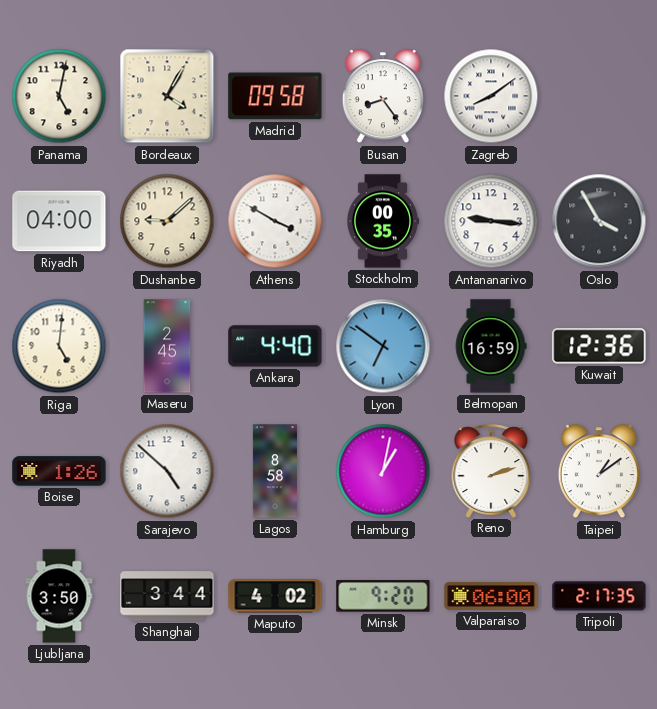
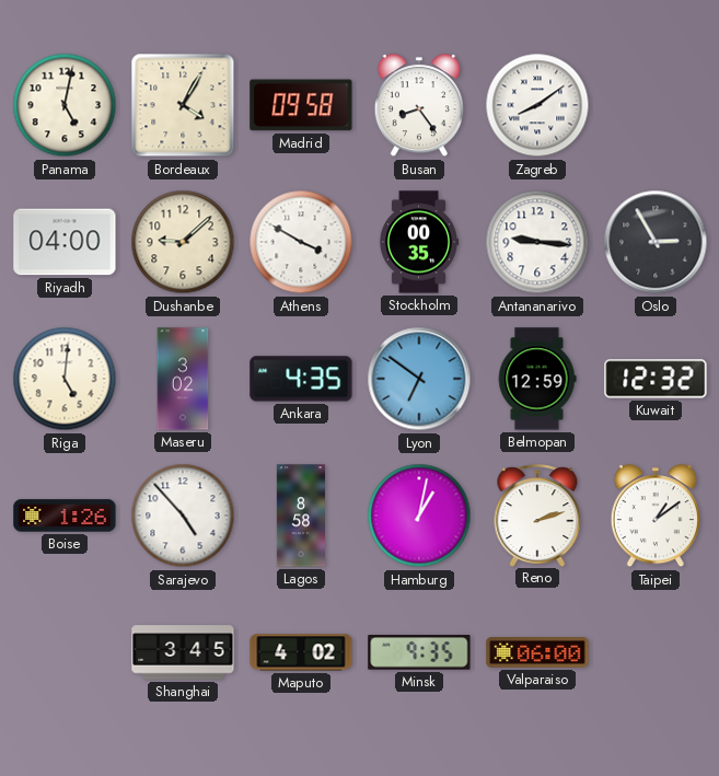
Oslo: 3:55 -> 2:55 (656, 242)
Maseru: 2:45 -> 3:02 (183, 379)
Ankara: 4:40 -> 4:35 (301, 379)
Belmopan: 16:59 -> 12:59 (537, 379)
Kuwait: 12:36 -> 12:32 (656, 379)
Sarajevo: 4:52 -> 4:53 (183, 516)
Ljubljana: 3:50 -> none (59, 596)
Shanghai: 3:44 -> 3:45 (183, 652)
Minsk: 9:20 -> 9:35 (419, 652)
Tripoli: 2:17 -> none (599, 596)
